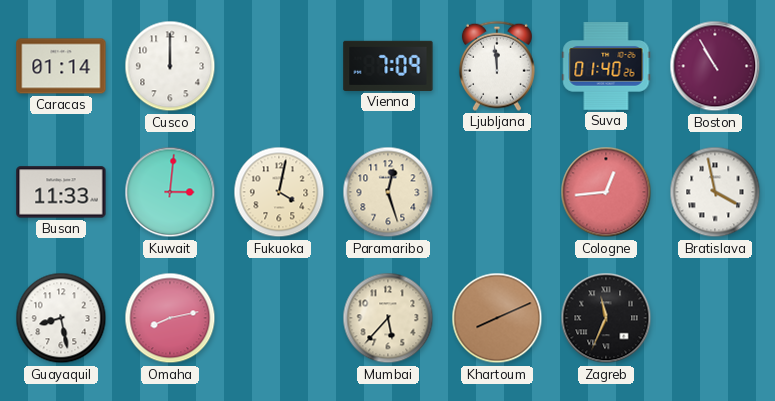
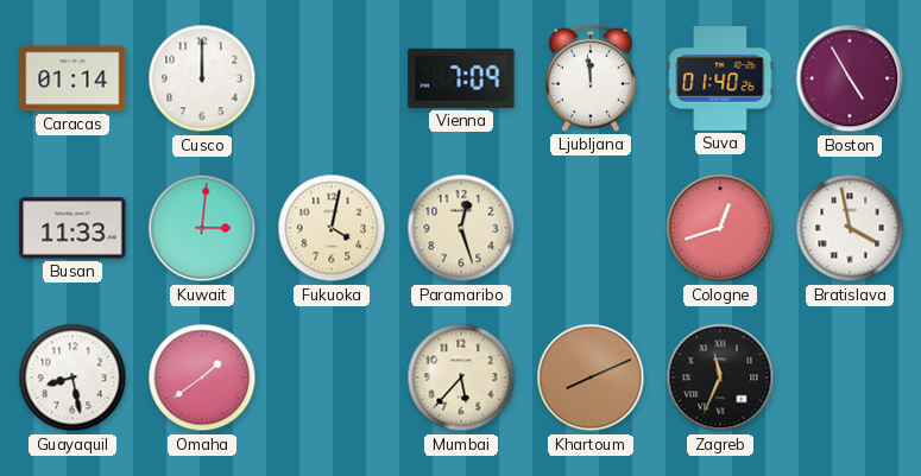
Boston: 10:55 -> 4:55 (850, 78)
Cologne: 12:44 -> 12:42 (720, 228)
Omaha: 8:13 -> 1:39 (202, 377)
